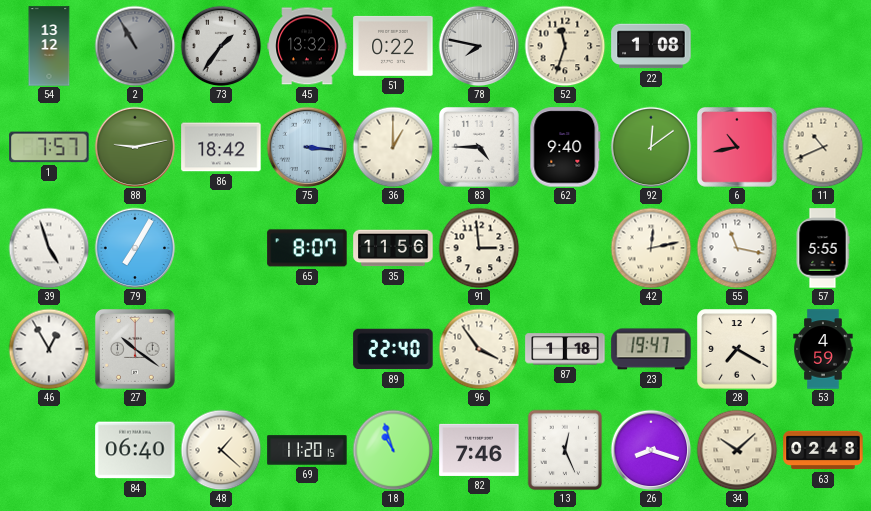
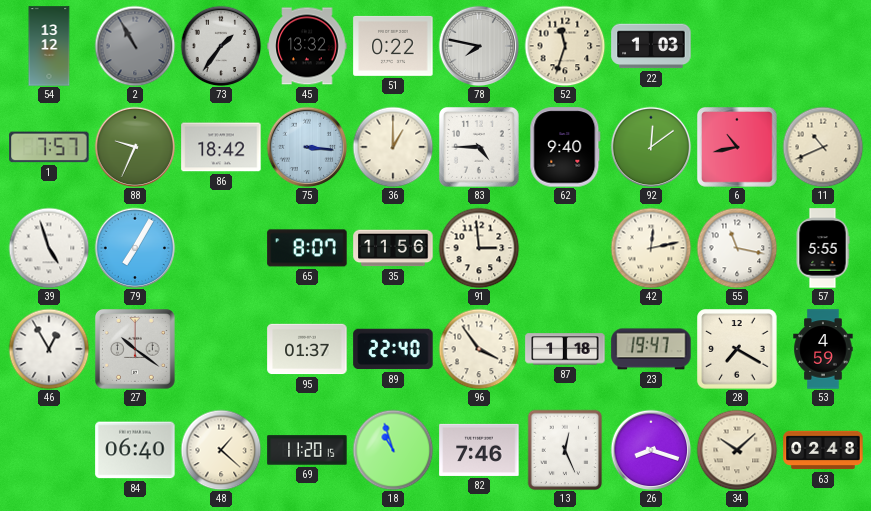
22: 1:08 -> 1:03 (651, 46)
88: 9:13 -> 9:34 (135, 147)
95: none -> 01:37 (307, 349)
